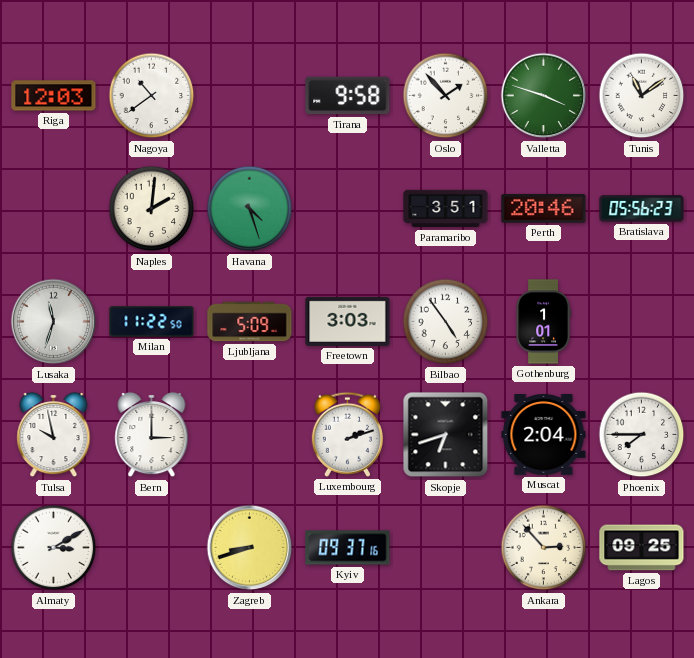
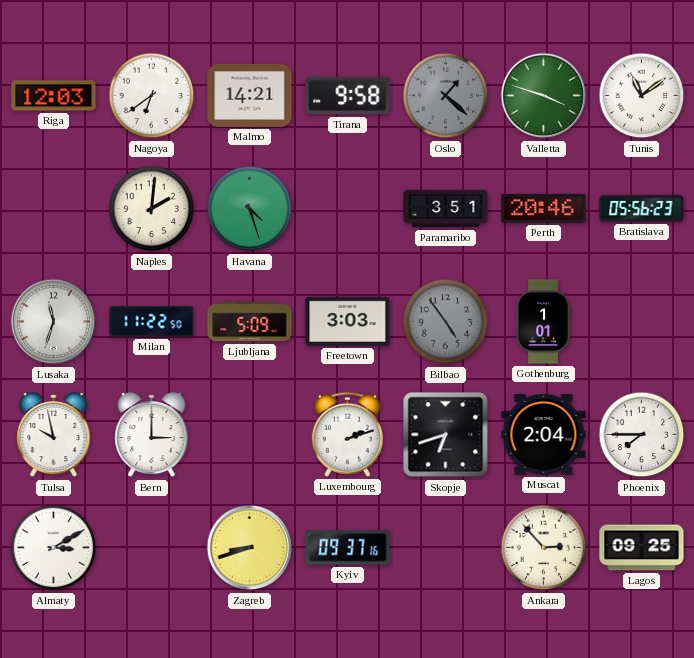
Nagoya: 10:39 -> 6:39 (152, 96)
Malmo: none -> 14:21 (250, 95)
Oslo: 1:53 -> 1:22 (446, 96)
Oslo dial: white -> grey (446, 96)
Bilbao dial: white -> grey (446, 322)
